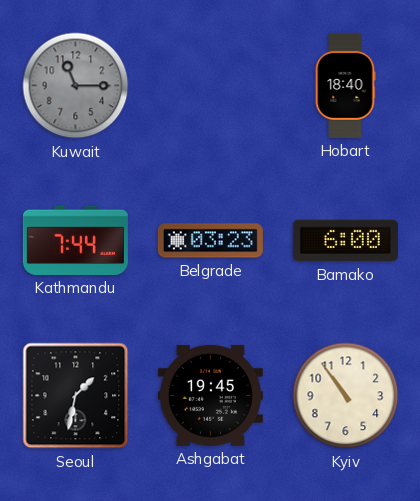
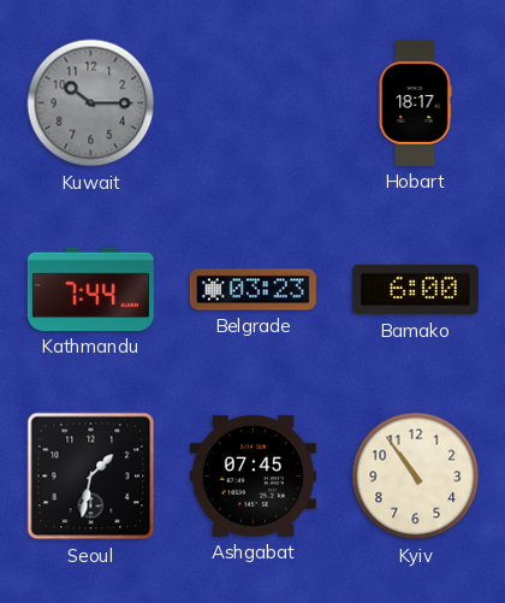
Kuwait: 11:15 -> 10:15 (91, 104)
Hobart: 18:40 -> 18:17 (415, 102)
Ashgabat: 19:45 -> 07:45 (252, 475)
